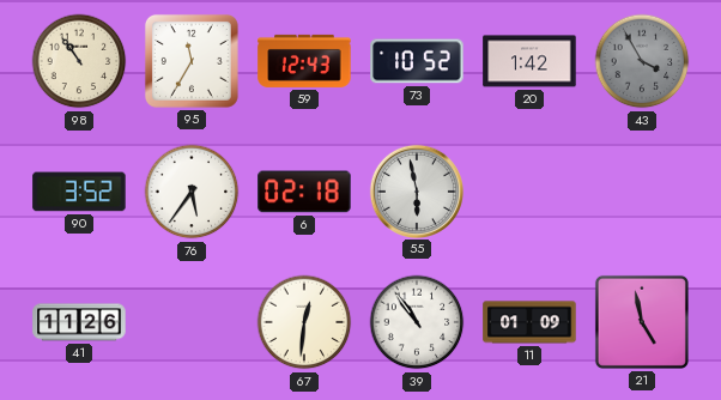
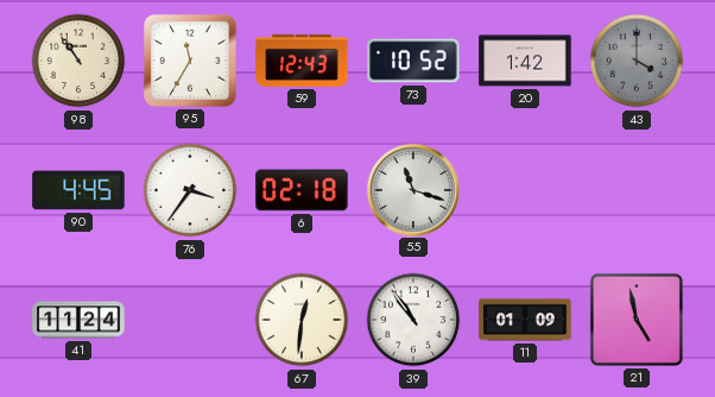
43: 3:55 -> 4:00 (637, 61)
90: 3:52 -> 4:45 (78, 190)
76: 5:36 -> 3:36 (190, 190)
55: 5:58 -> 11:18 (412, 189)
41: 11:26 -> 11:24 (78, 320)
